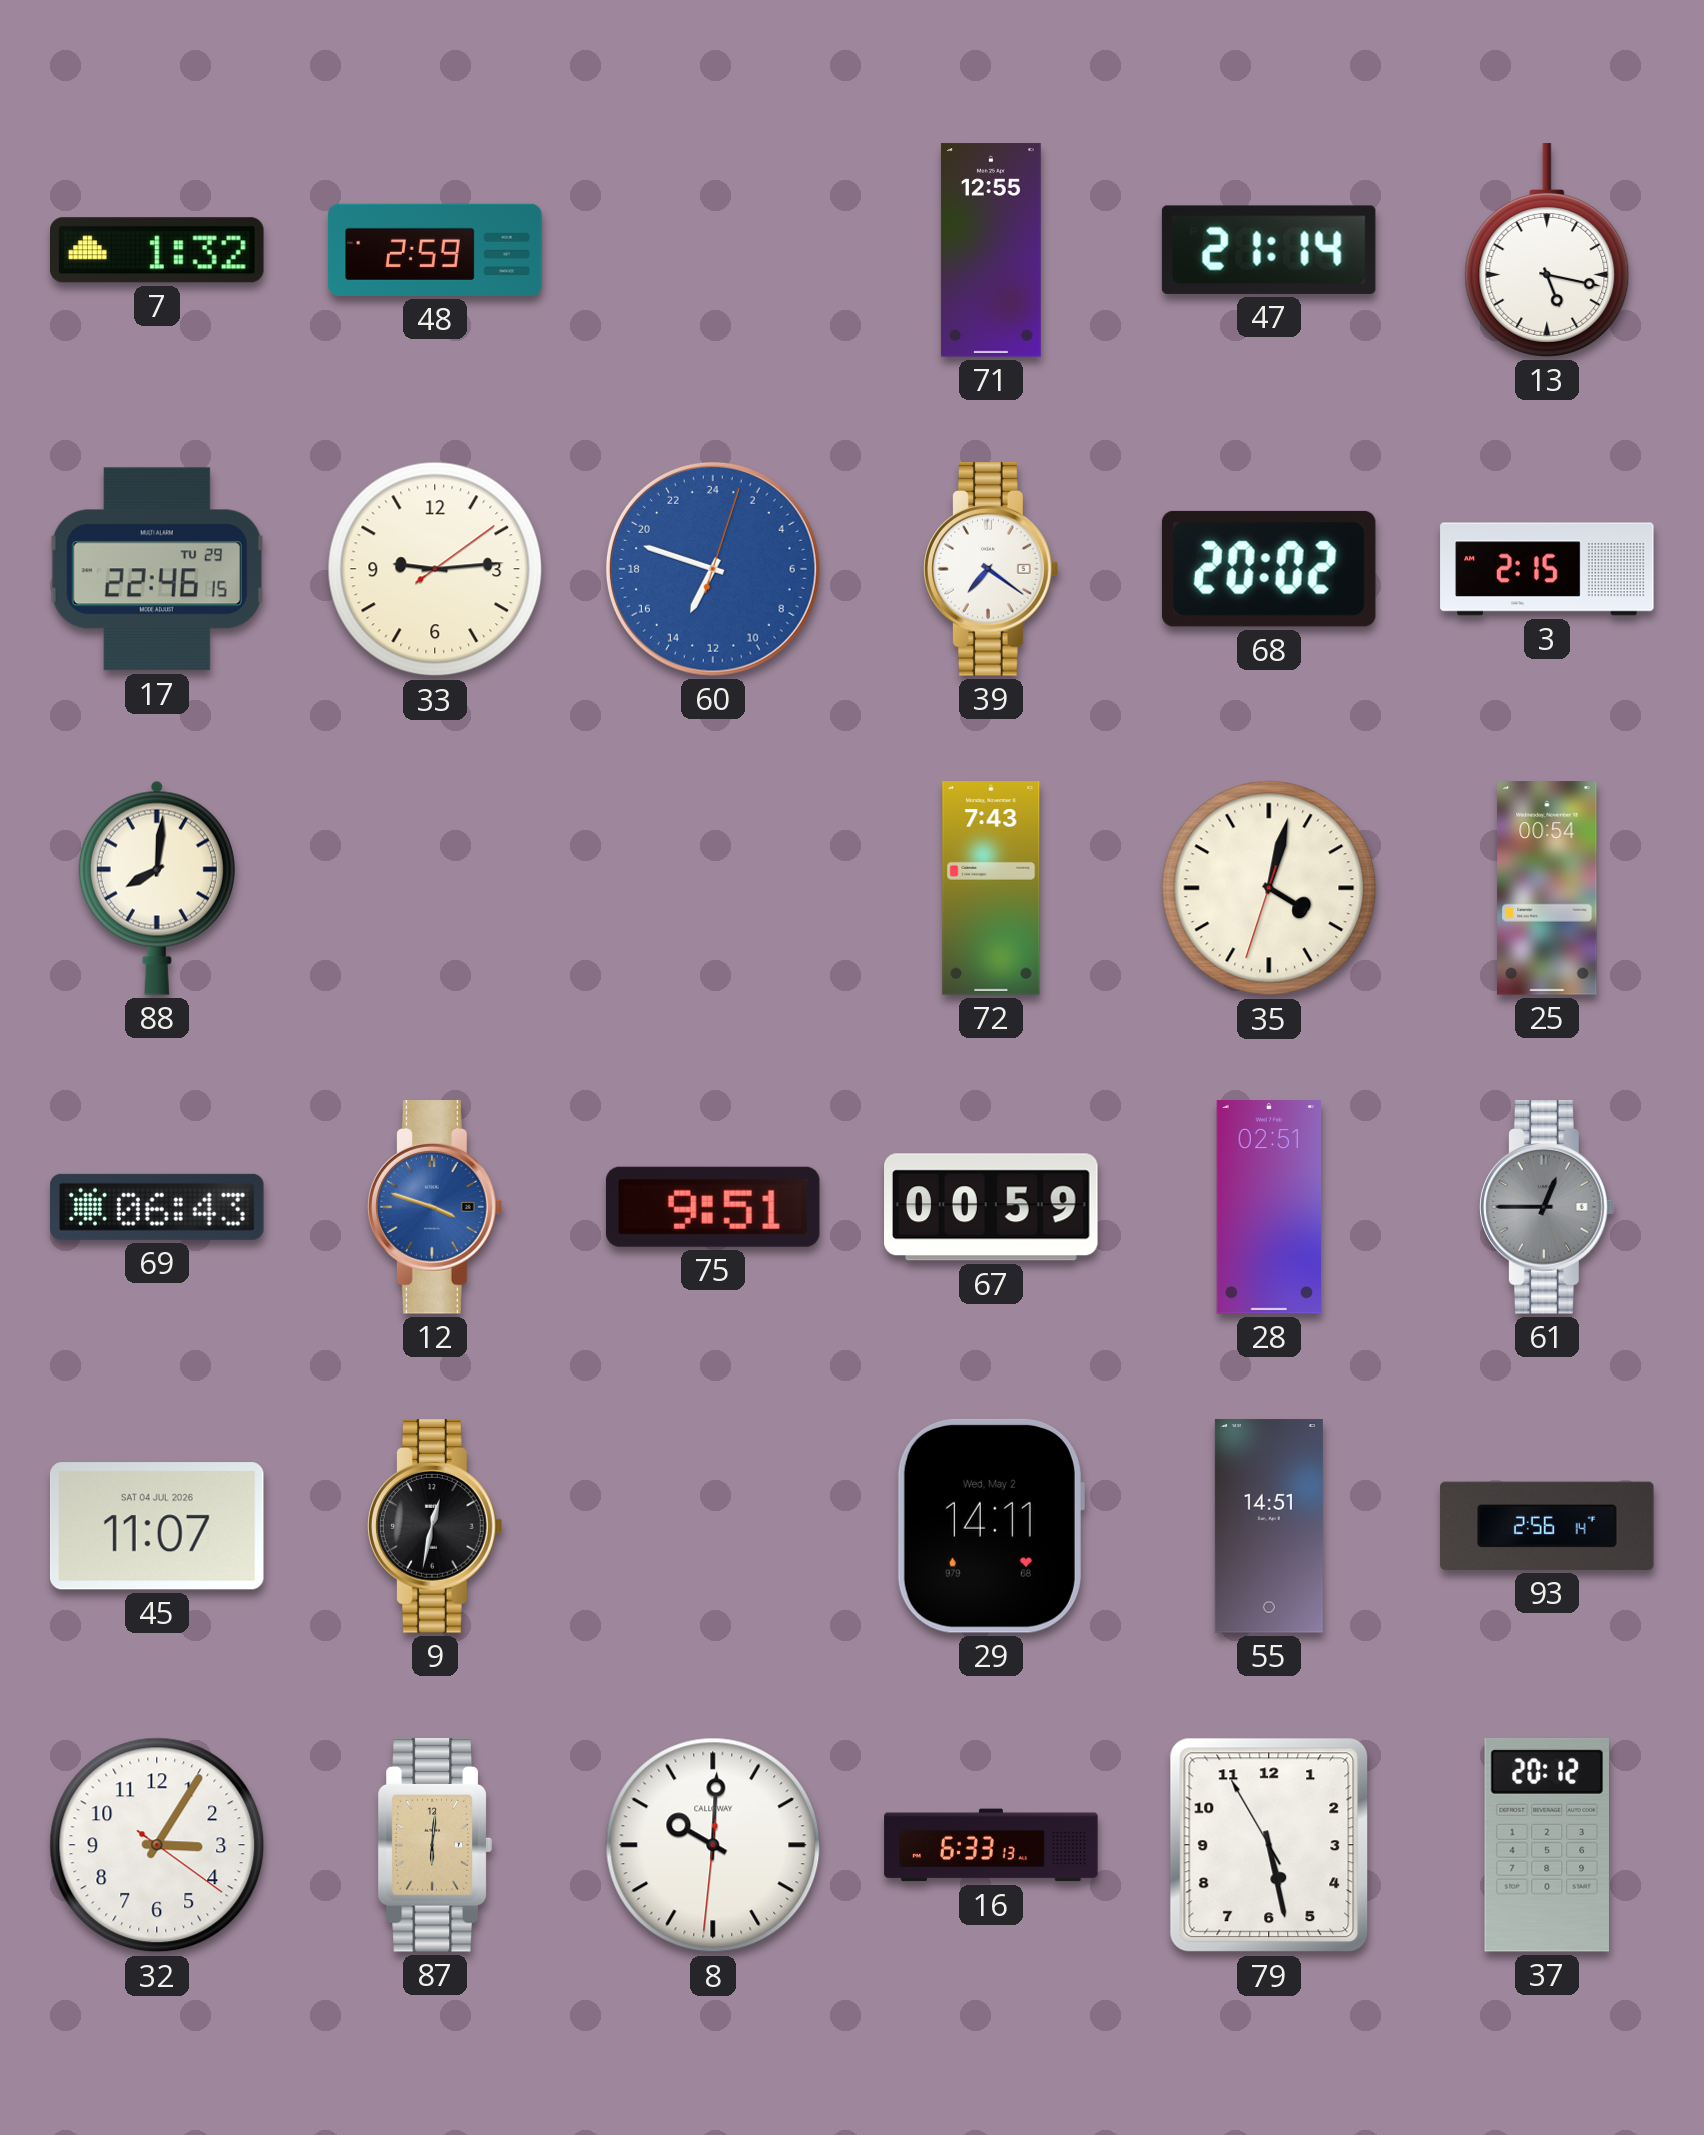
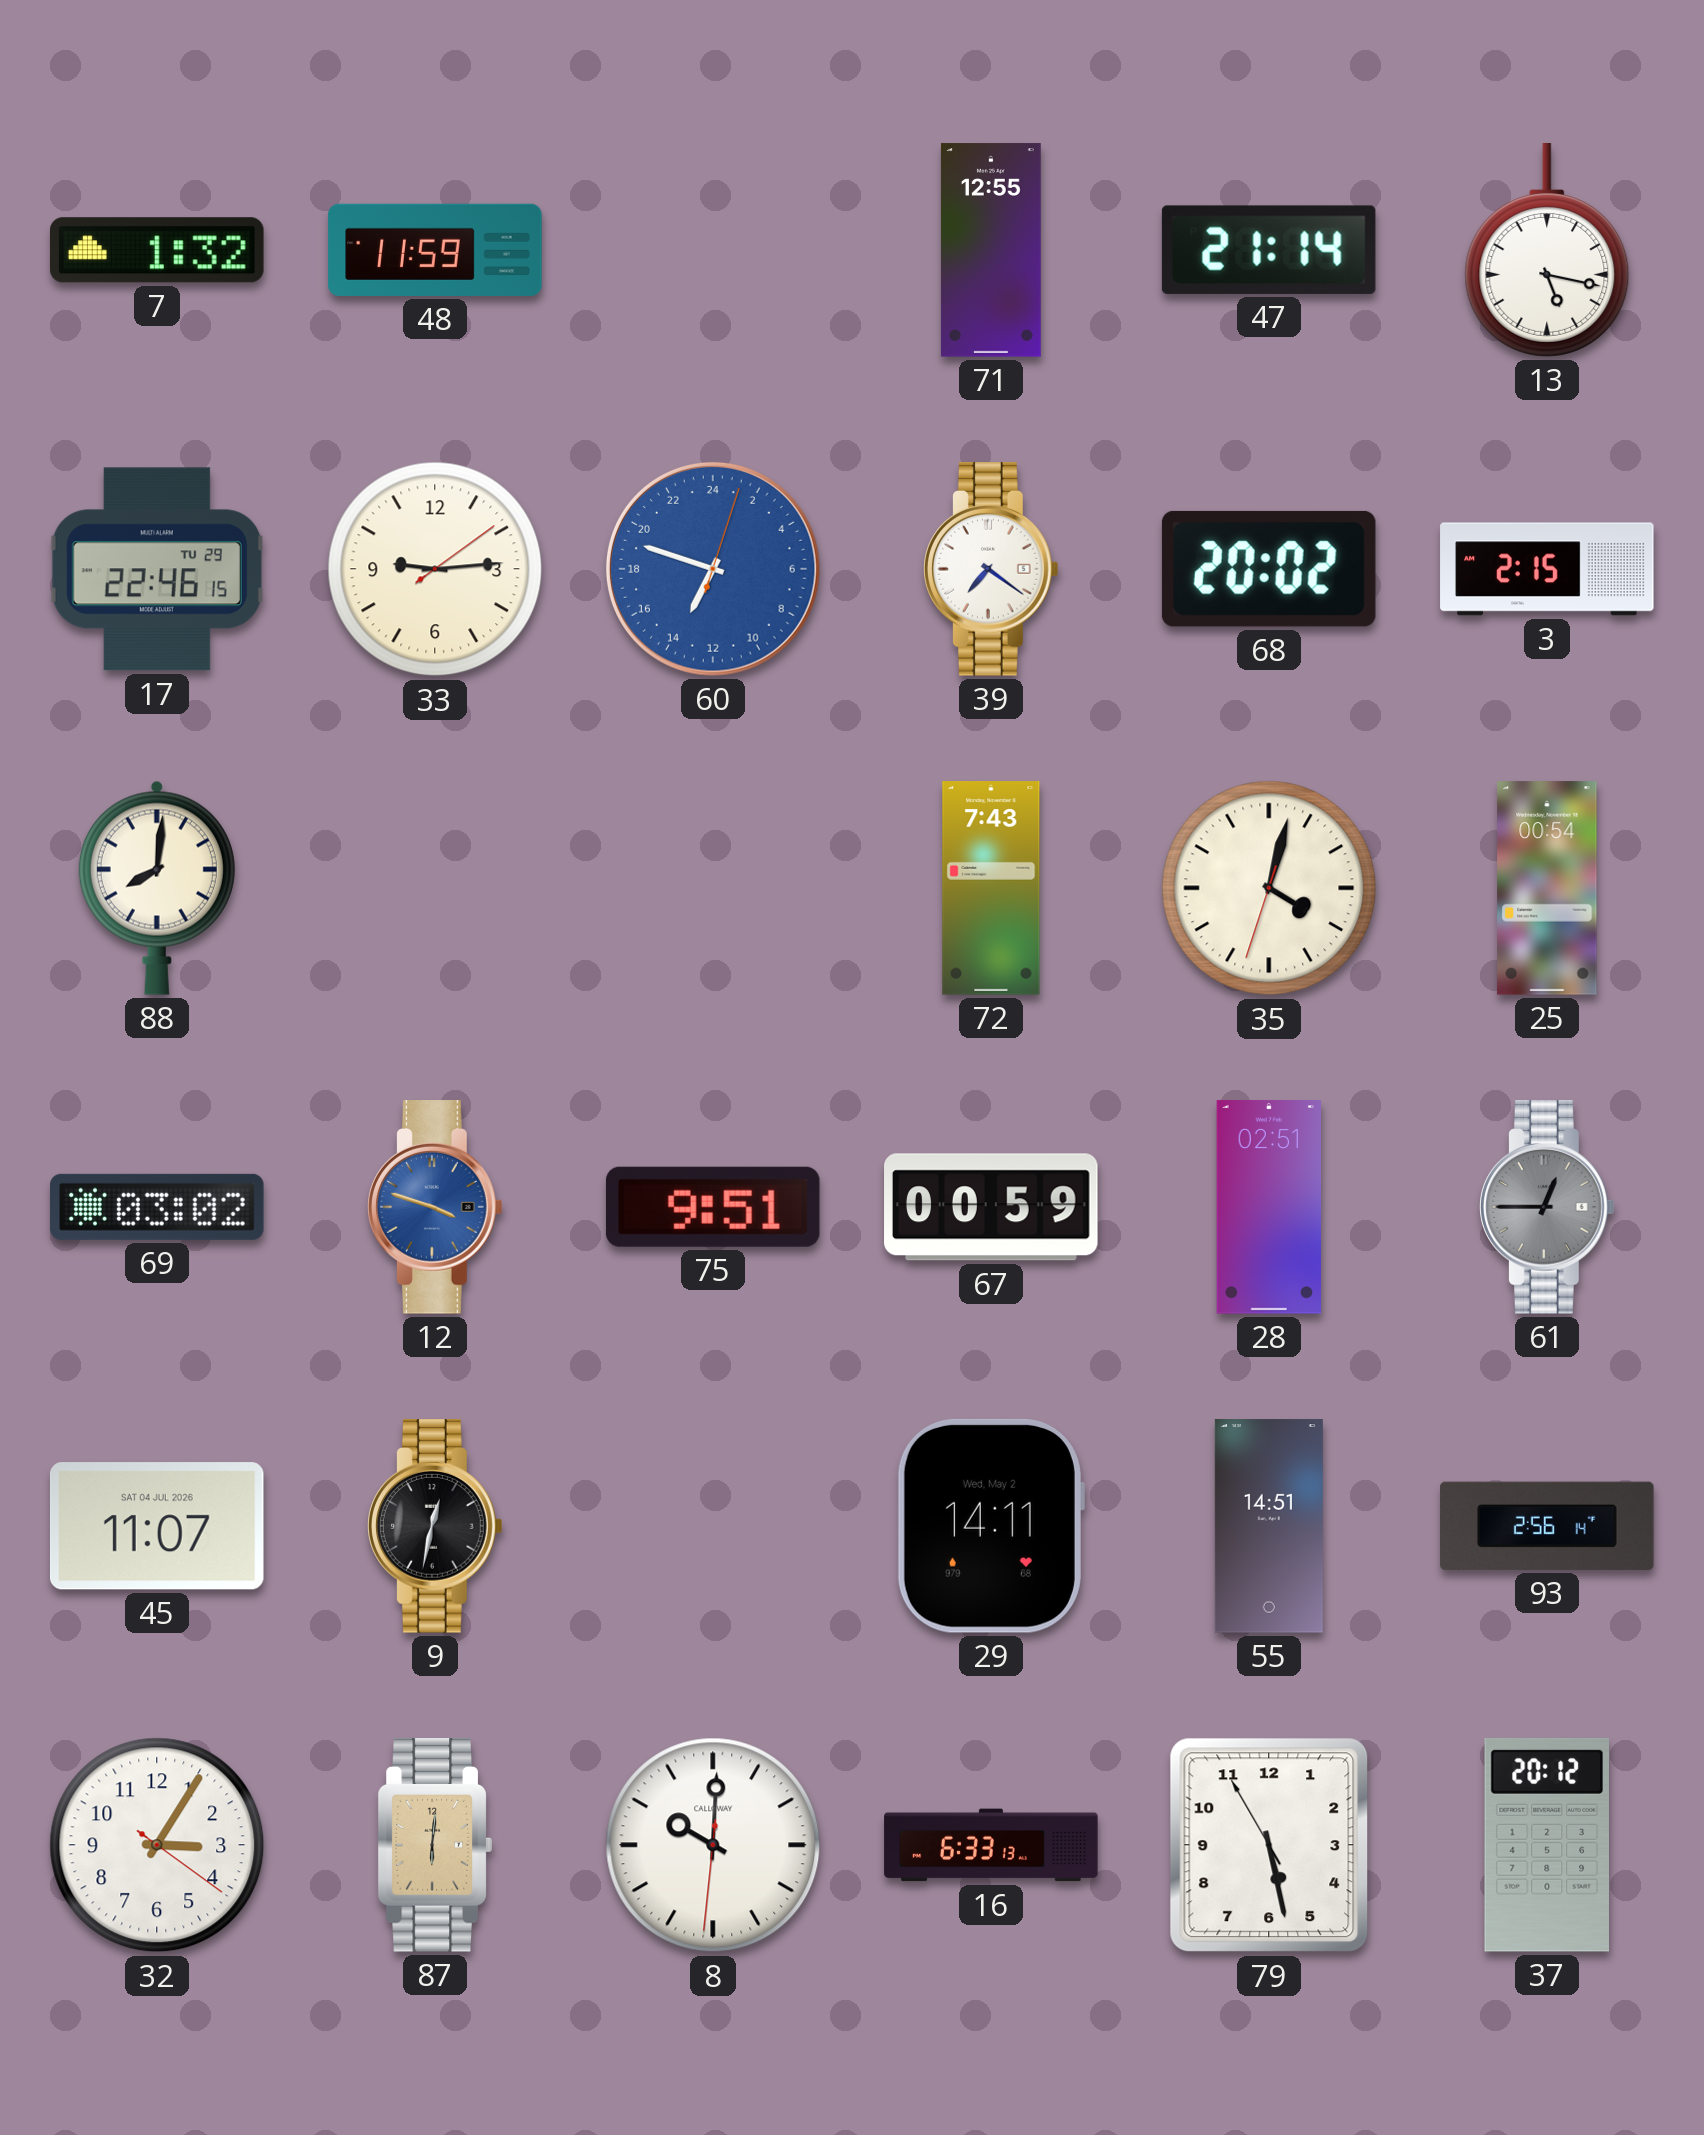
48: 2:59 -> 11:59 (435, 250)
69: 06:43 -> 03:02 (157, 1207)
